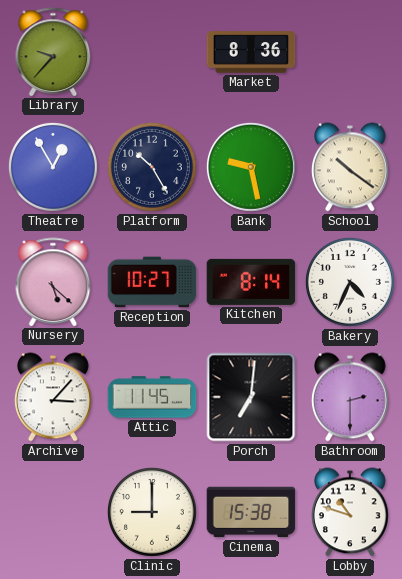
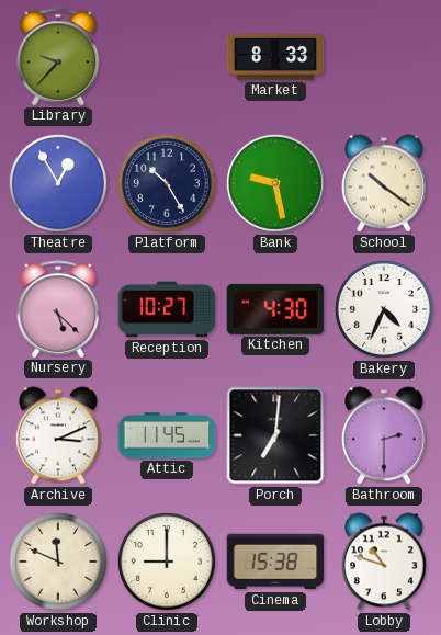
Market: 8:36 -> 8:33 (275, 57)
Kitchen: 8:14 -> 4:30 (275, 309)
Archive: 3:07 -> 3:11 (58, 435)
Workshop: none -> 11:49 (58, 562)
